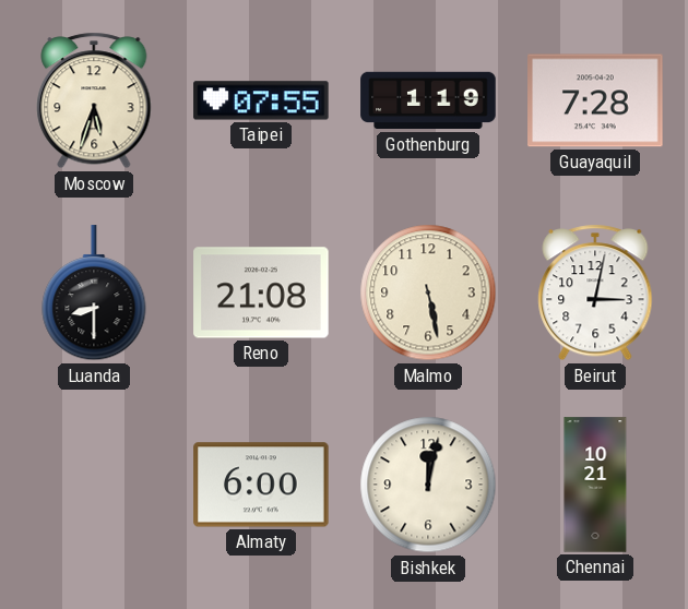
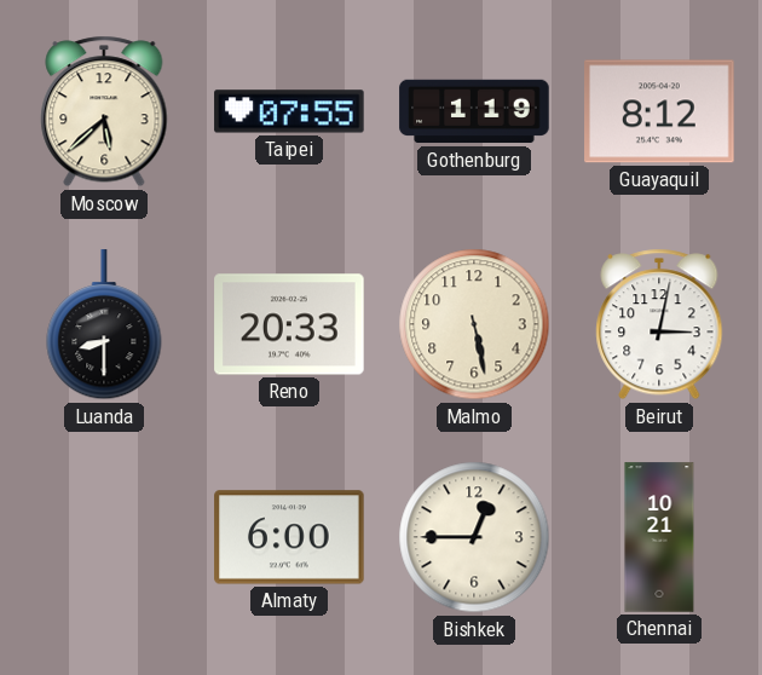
Moscow: 5:33 -> 5:38 (104, 111)
Guayaquil: 7:28 -> 8:12 (659, 111)
Reno: 21:08 -> 20:33 (289, 324)
Bishkek: 12:02 -> 12:45 (474, 537)
